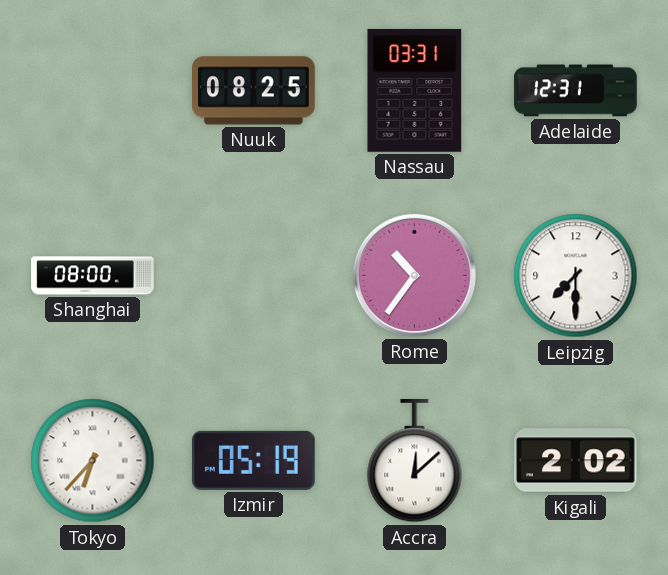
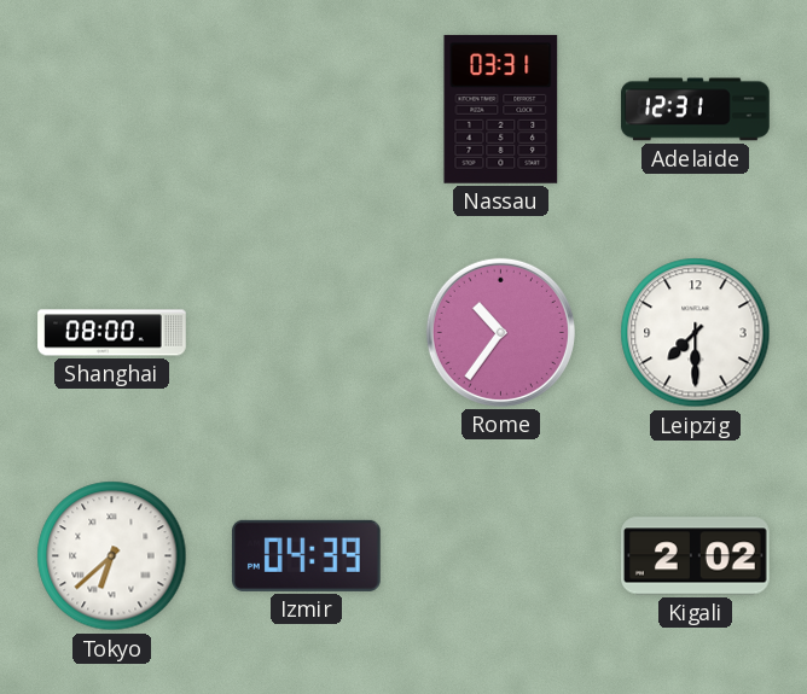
Nuuk: 08:25 -> none (254, 91)
Tokyo: 6:37 -> 6:38 (112, 556)
Izmir: 05:19 -> 04:39 (307, 555)
Accra: 12:08 -> none (415, 462)
